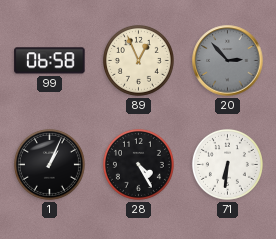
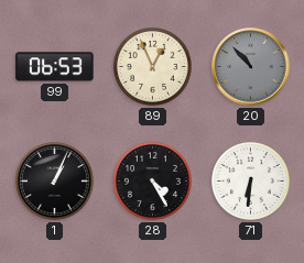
99: 06:58 -> 06:53 (55, 67)
20: 2:53 -> 10:53 (251, 67)
